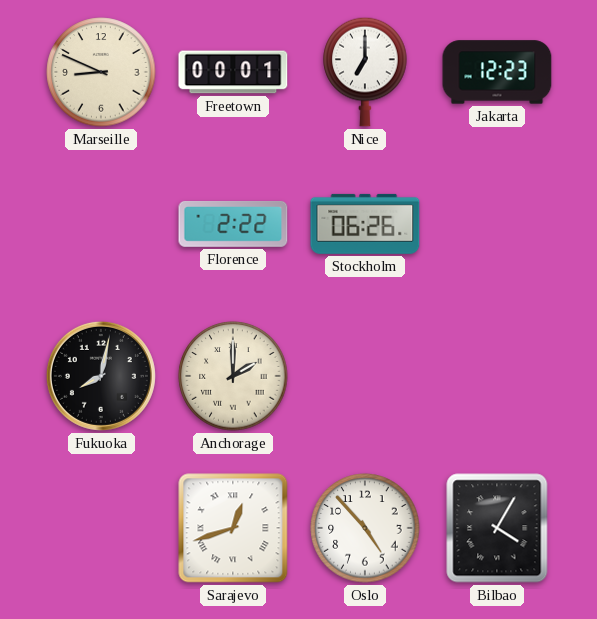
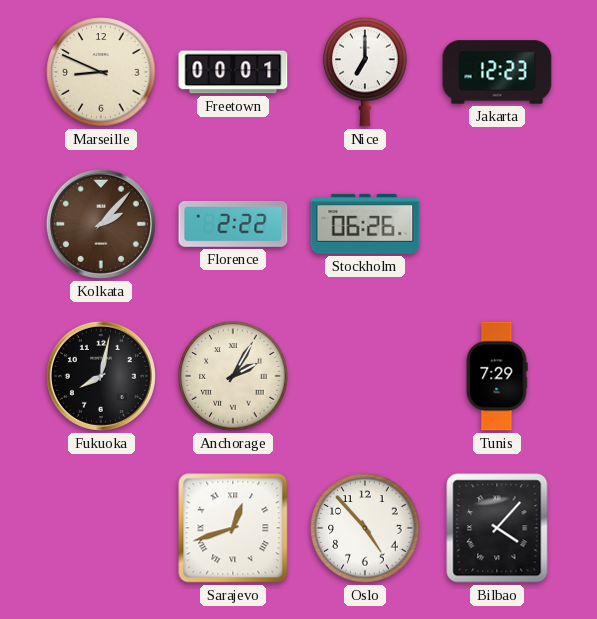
Kolkata: none -> 2:07 (101, 224)
Anchorage: 2:00 -> 2:05 (233, 376)
Tunis: none -> 7:29 (497, 376)
Bilbao: 4:05 -> 4:07 (497, 528)
